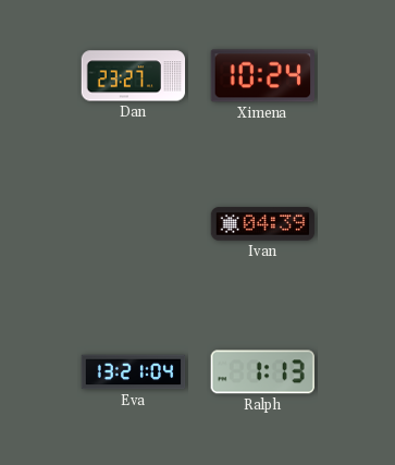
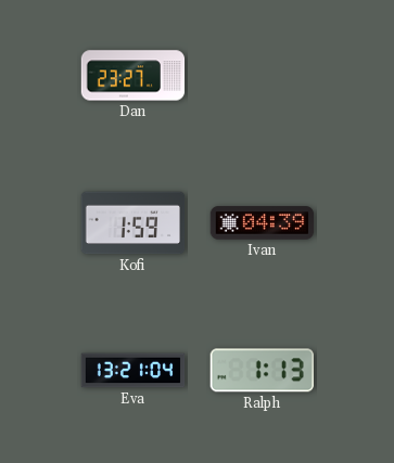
Ximena: 10:24 -> none (262, 76)
Kofi: none -> 1:59 (134, 223)
